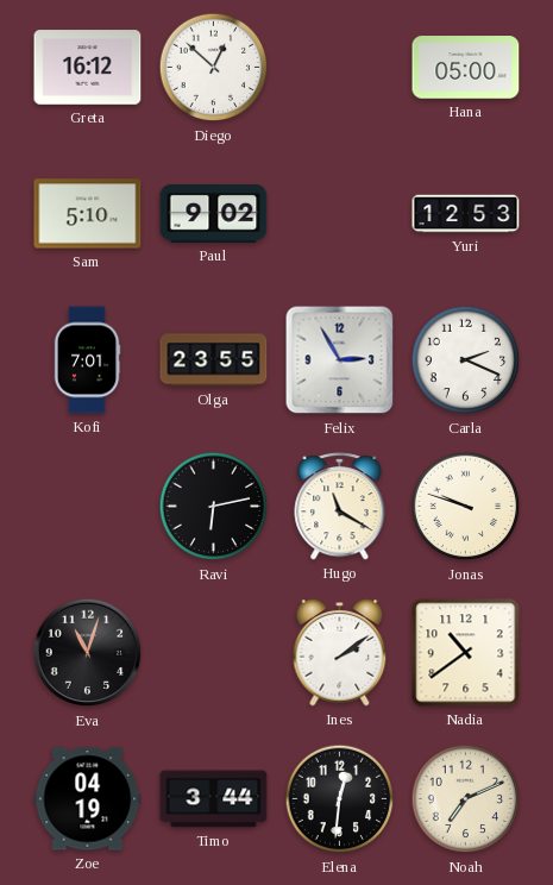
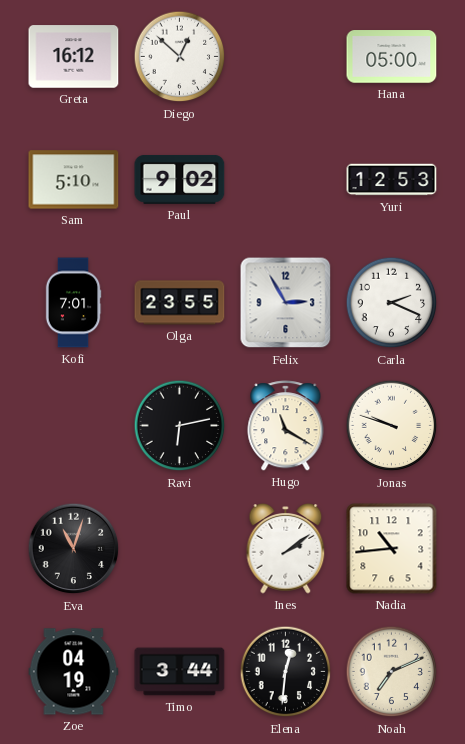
Nadia: 10:39 -> 10:44 (392, 549)
